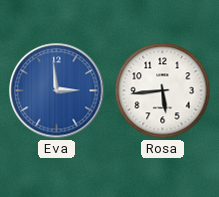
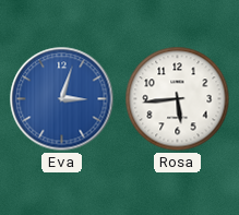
Eva: 2:59 -> 3:03 (62, 99)
